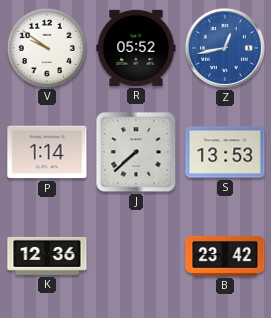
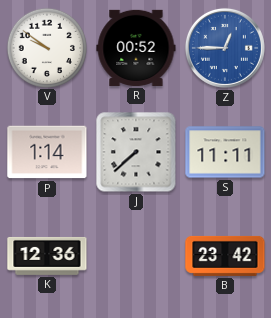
R: 05:52 -> 00:52 (136, 48)
Z: 12:43 -> 12:45 (225, 48)
S: 13:53 -> 11:11 (225, 152)
